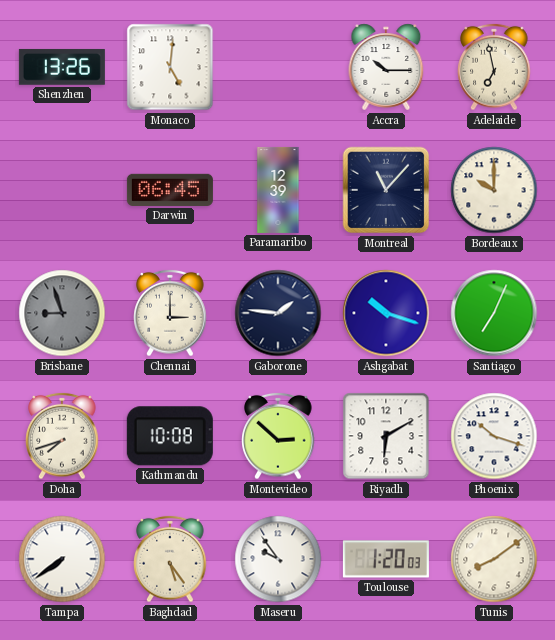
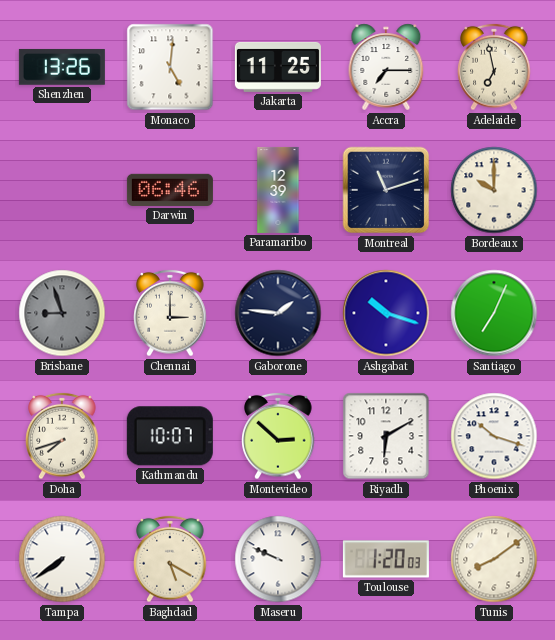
Jakarta: none -> 11:25 (278, 67)
Accra: 10:15 -> 7:15 (386, 67)
Darwin: 06:45 -> 06:46 (170, 190)
Montreal: 11:07 -> 11:12 (386, 190)
Kathmandu: 10:08 -> 10:07 (170, 436)
Baghdad: 5:24 -> 5:20 (170, 559)
Maseru: 9:54 -> 9:49 (278, 559)
